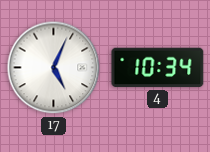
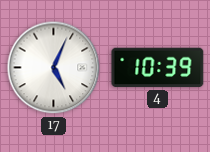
4: 10:34 -> 10:39 (158, 68)
